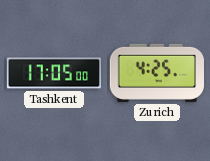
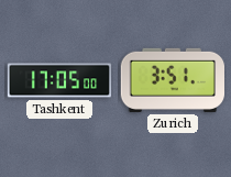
Zurich: 4:25 -> 3:51 (172, 80)
